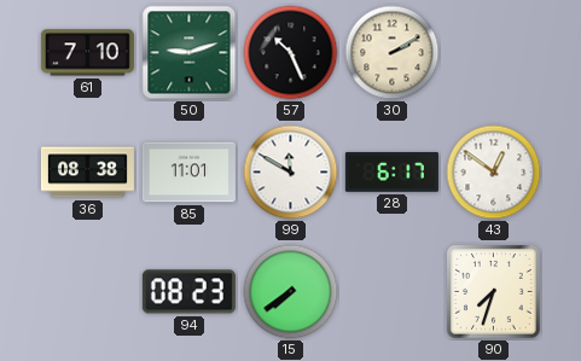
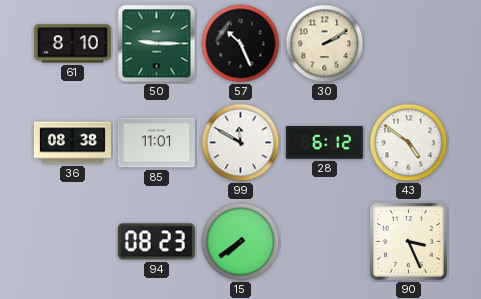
61: 7:10 -> 8:10 (72, 44)
50: 9:12 -> 9:15 (157, 44)
28: 6:17 -> 6:12 (324, 142)
43: 12:51 -> 4:51 (409, 143)
90: 7:33 -> 3:26 (409, 242)
